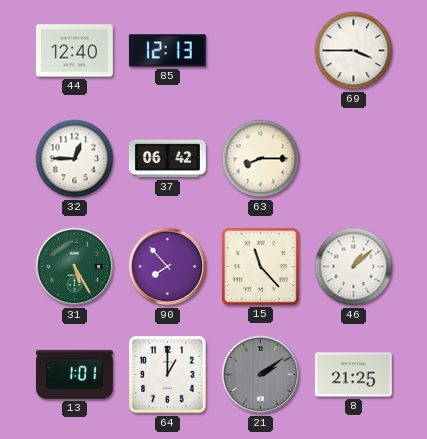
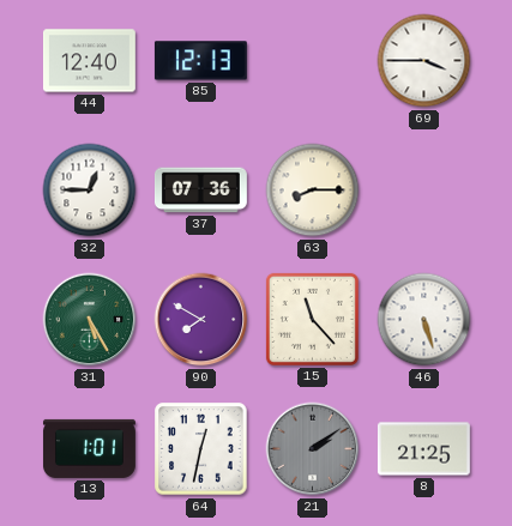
37: 06:42 -> 07:36 (200, 191)
90: 7:53 -> 7:50 (201, 320)
46: 1:08 -> 5:27 (424, 320)
64: 1:00 -> 12:32 (201, 449)
